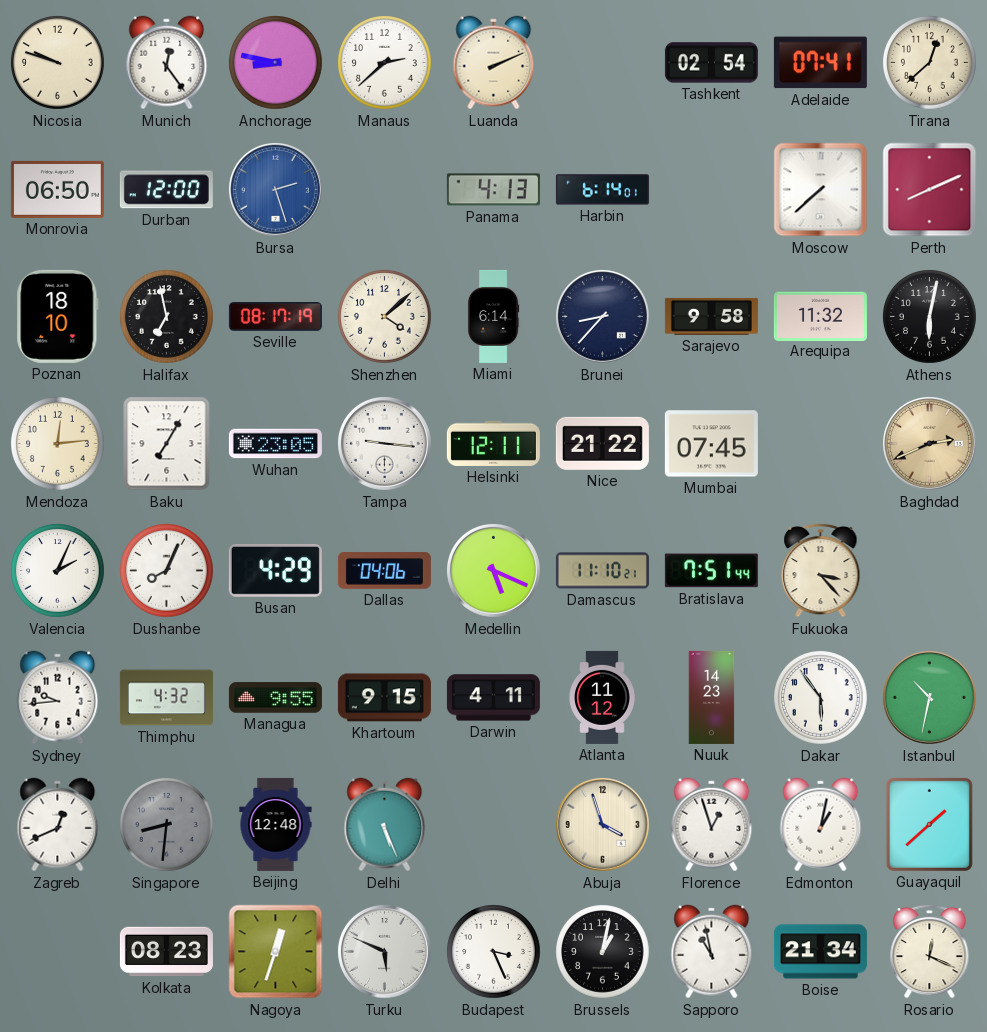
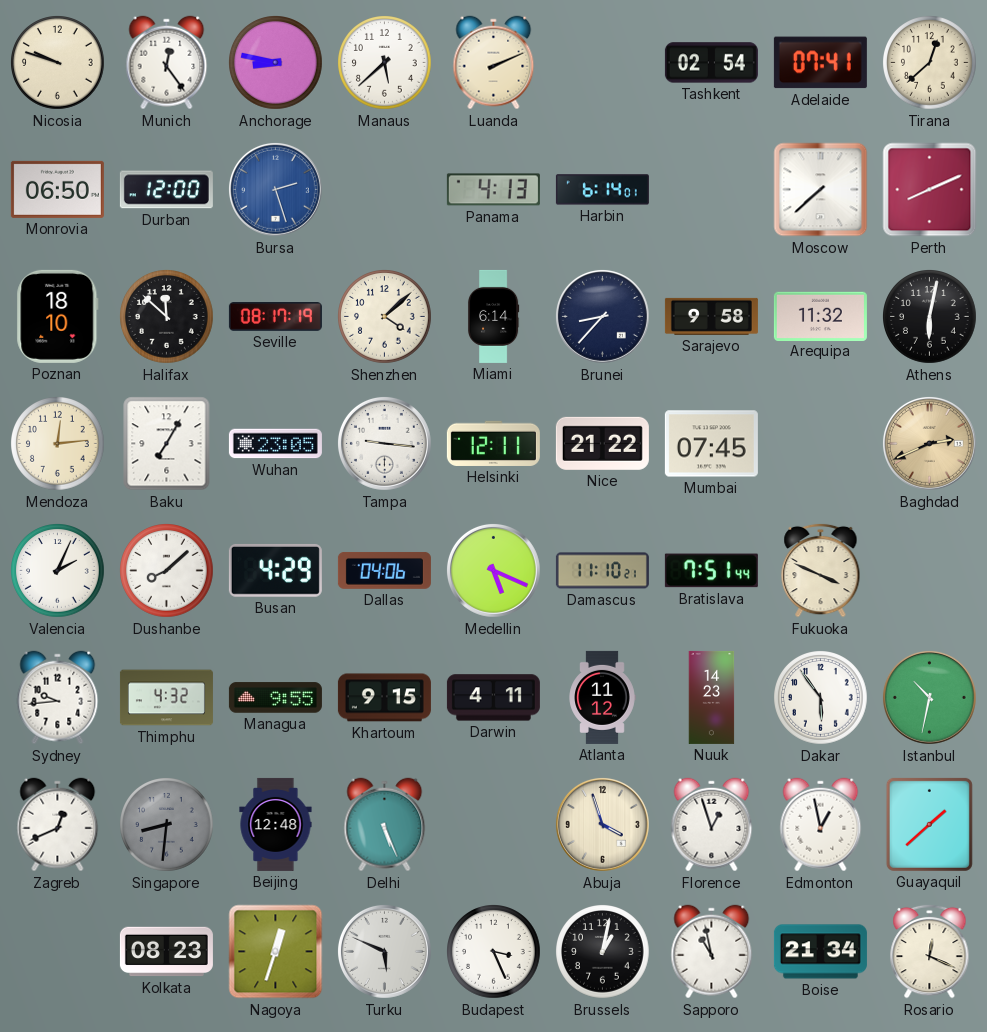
Manaus: 2:38 -> 5:38 (385, 63)
Halifax: 6:58 -> 11:52 (167, 317)
Dushanbe: 8:04 -> 8:08 (167, 571)
Fukuoka: 3:23 -> 3:49 (821, 570)
Edmonton: 1:02 -> 12:58 (821, 825)
